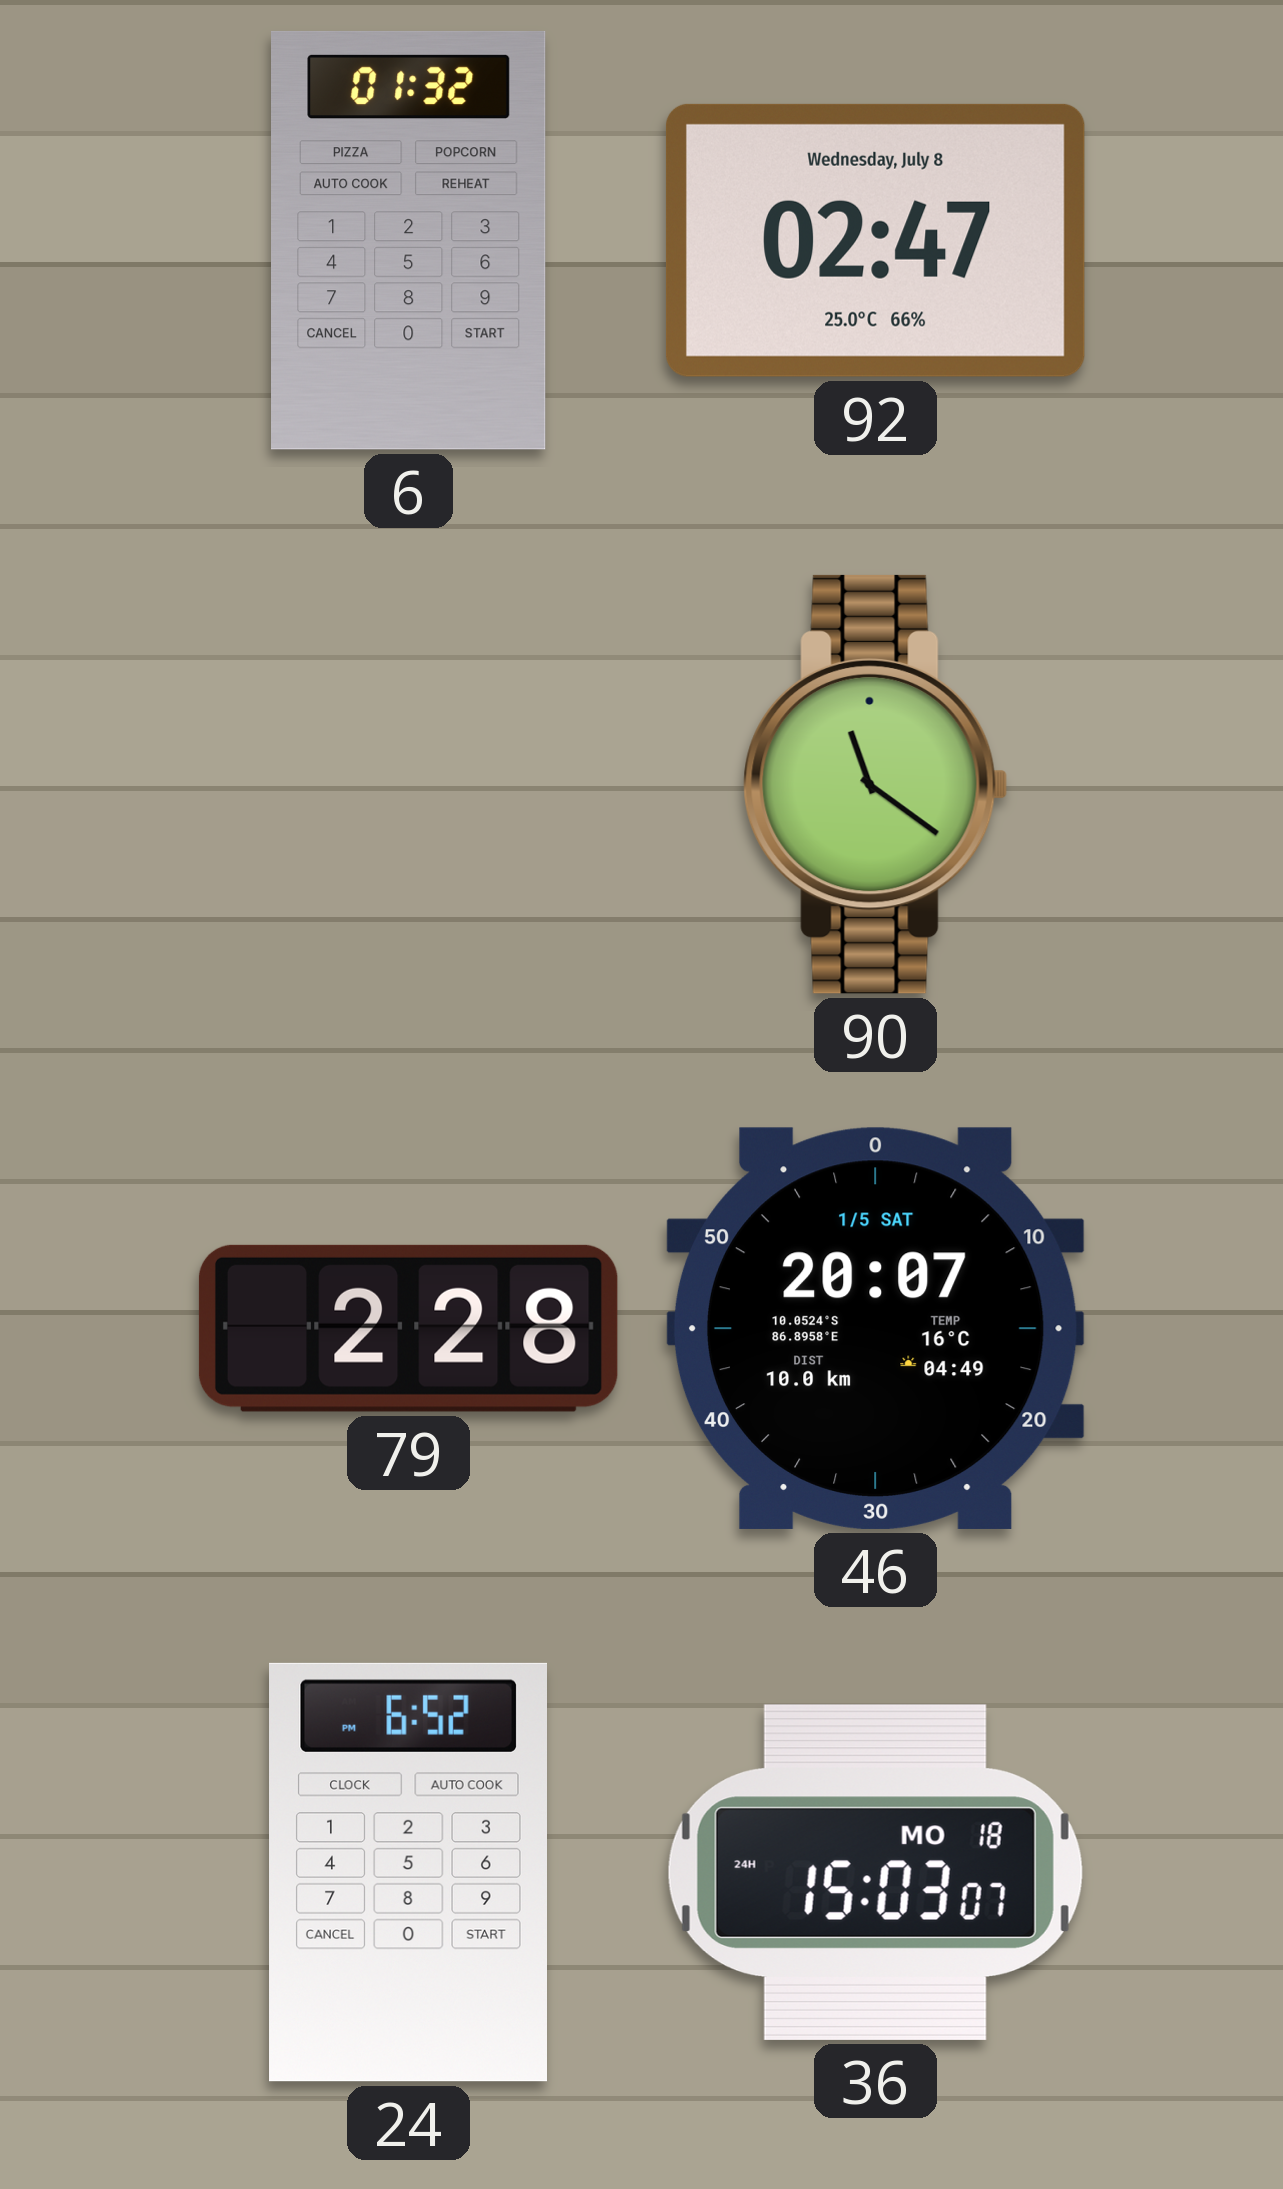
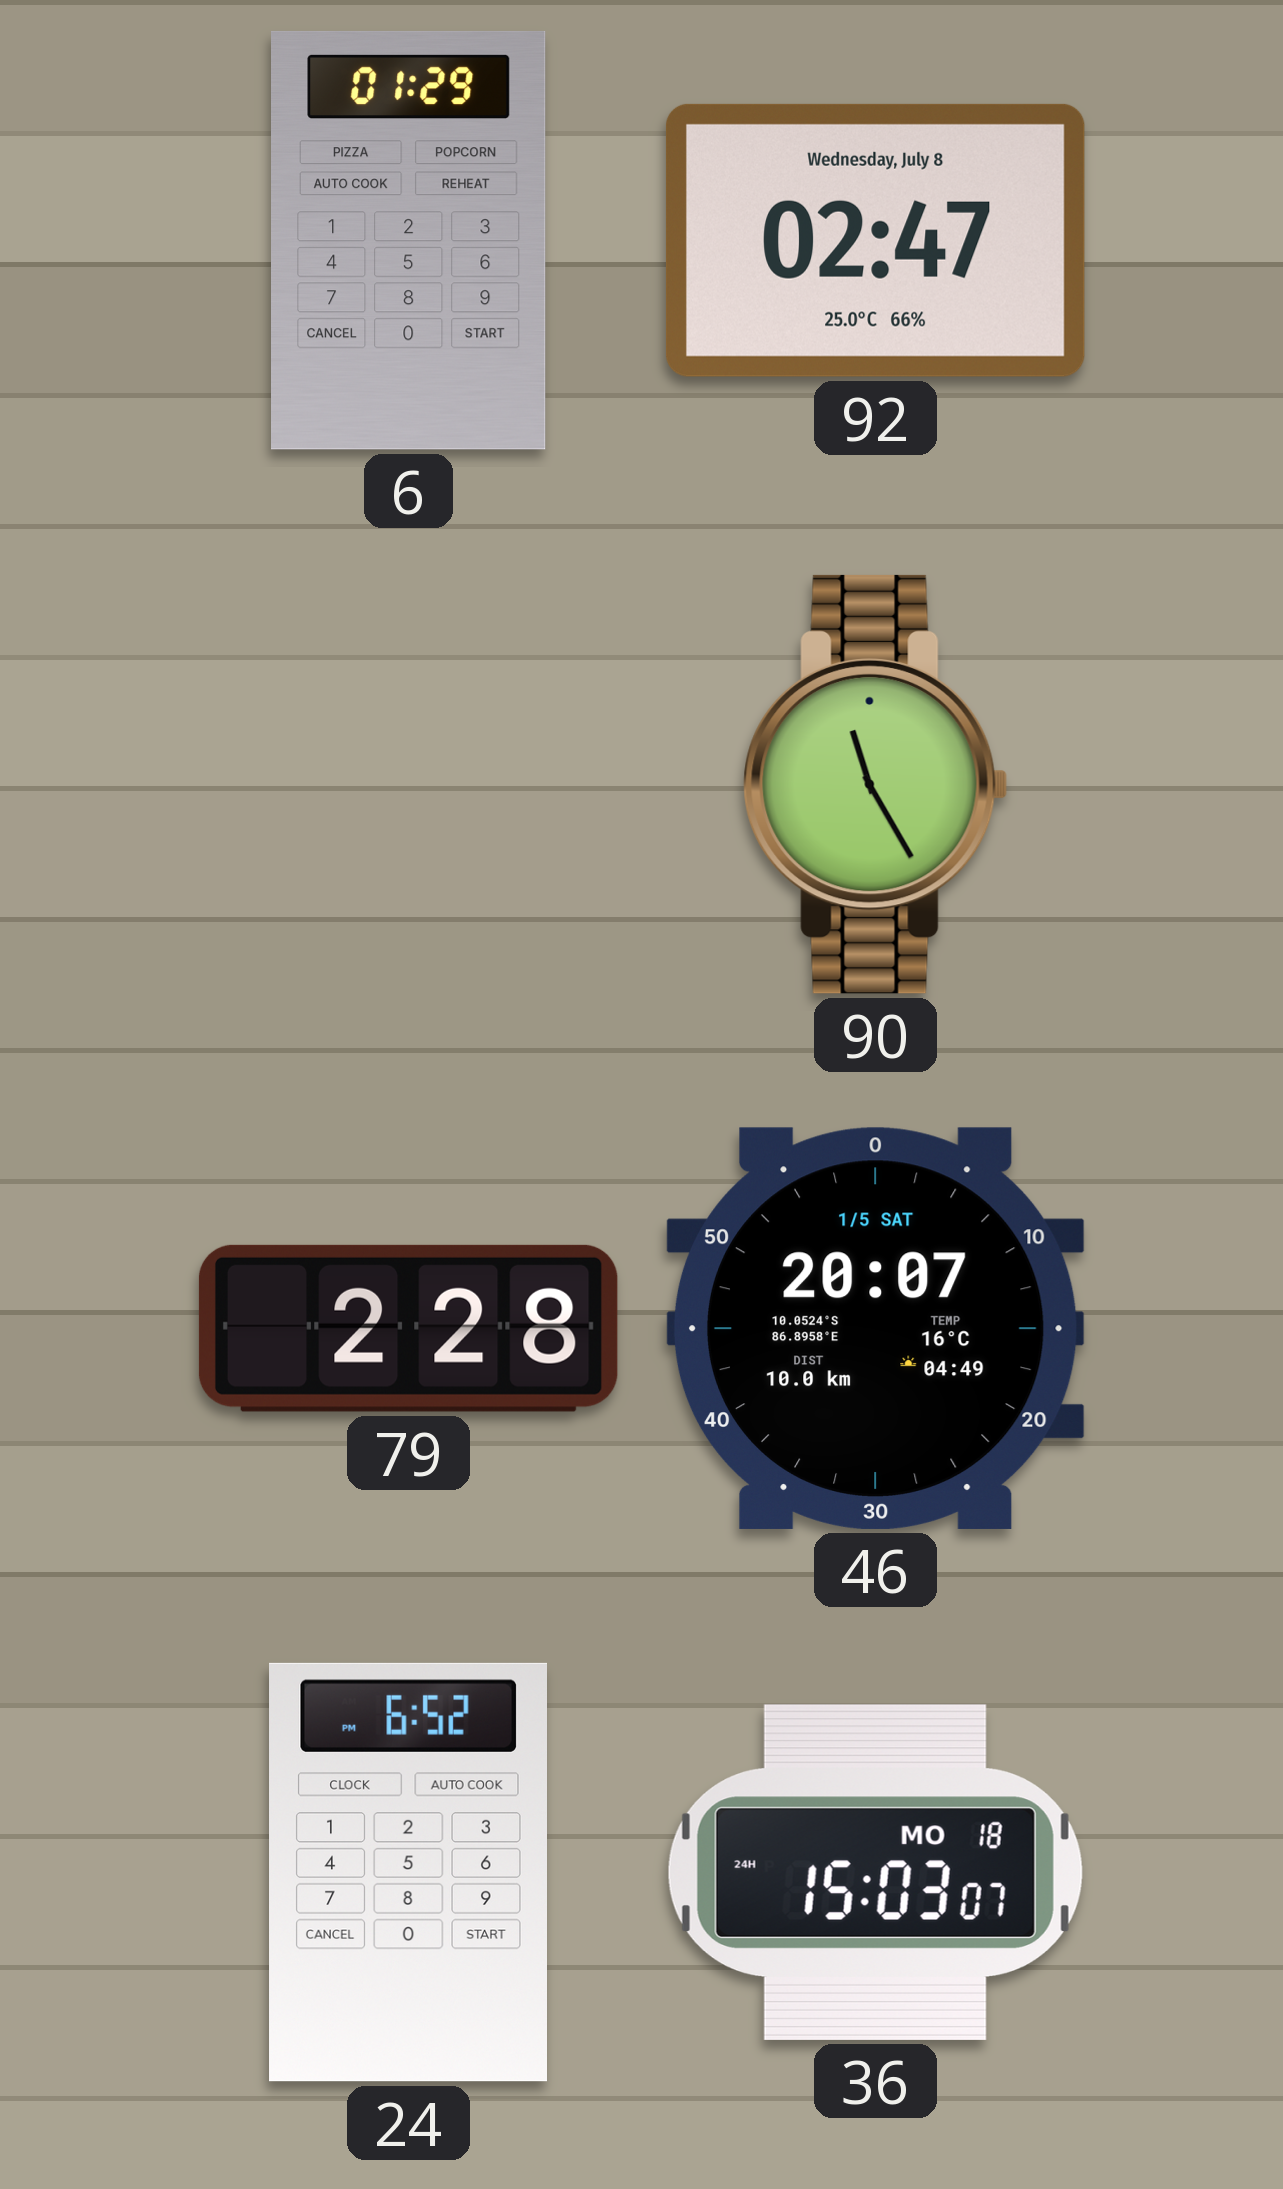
6: 01:32 -> 01:29 (409, 240)
90: 11:21 -> 11:25 (876, 784)
